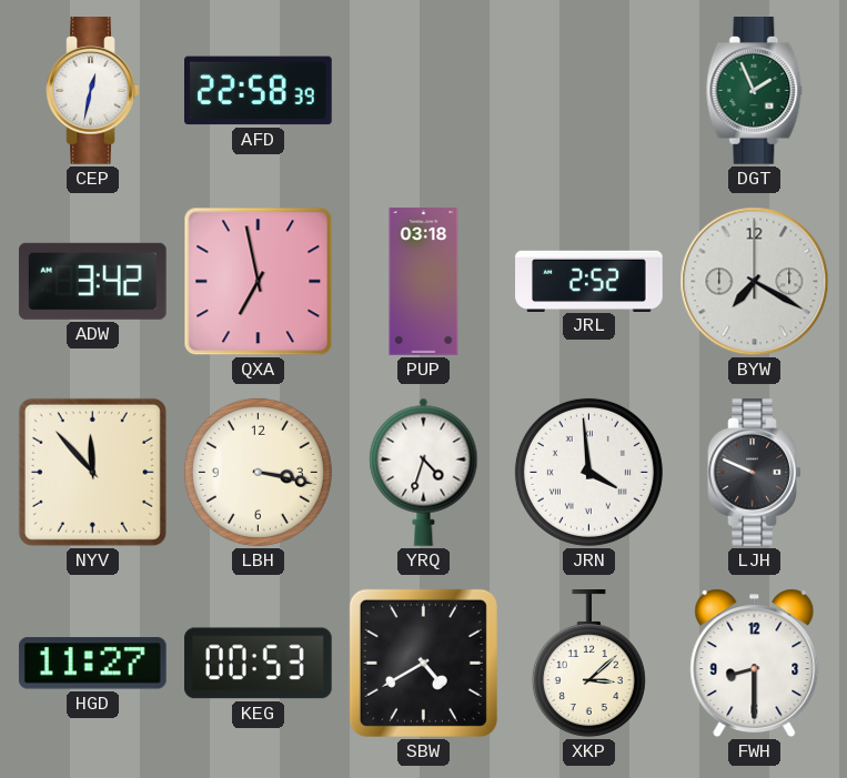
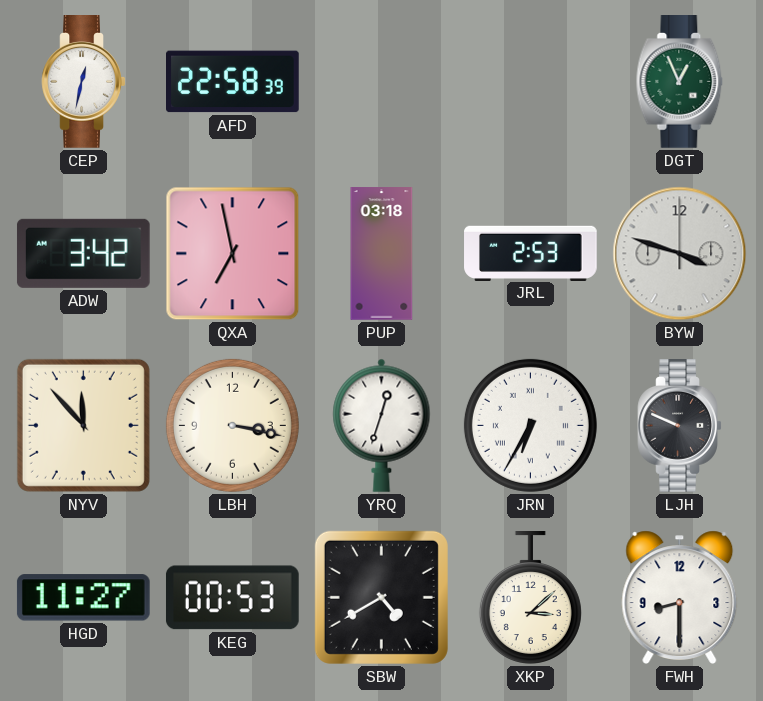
DGT: 1:56 -> 12:56 (680, 82)
JRL: 2:52 -> 2:53 (531, 253)
BYW: 7:20 -> 3:48 (680, 254)
YRQ: 4:33 -> 12:33 (382, 425)
JRN: 3:59 -> 6:35 (530, 425)
